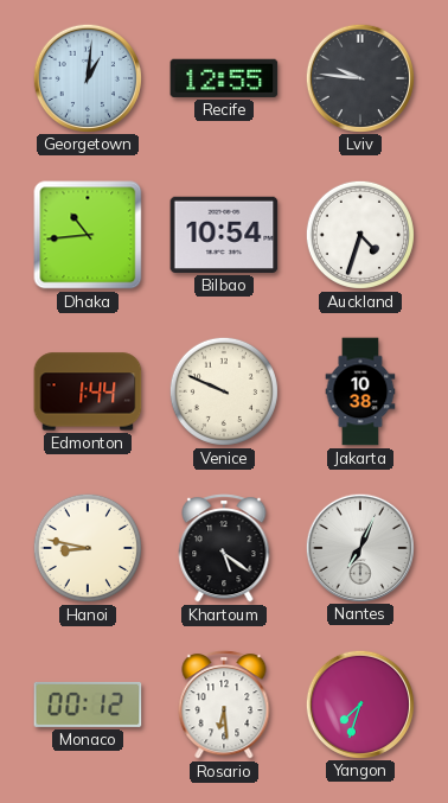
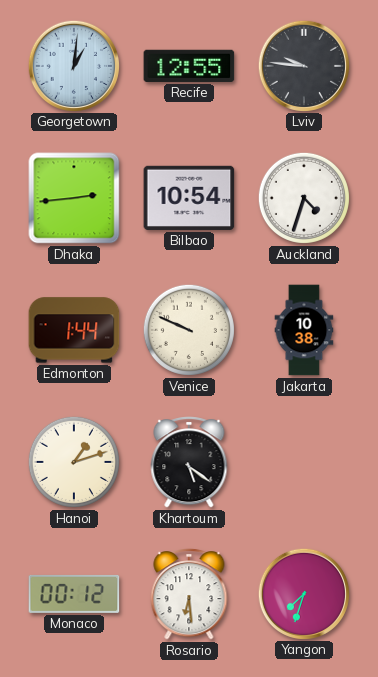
Dhaka: 10:44 -> 2:44 (74, 198)
Hanoi: 8:47 -> 1:12 (74, 462)
Nantes: 7:04 -> none (359, 547)
